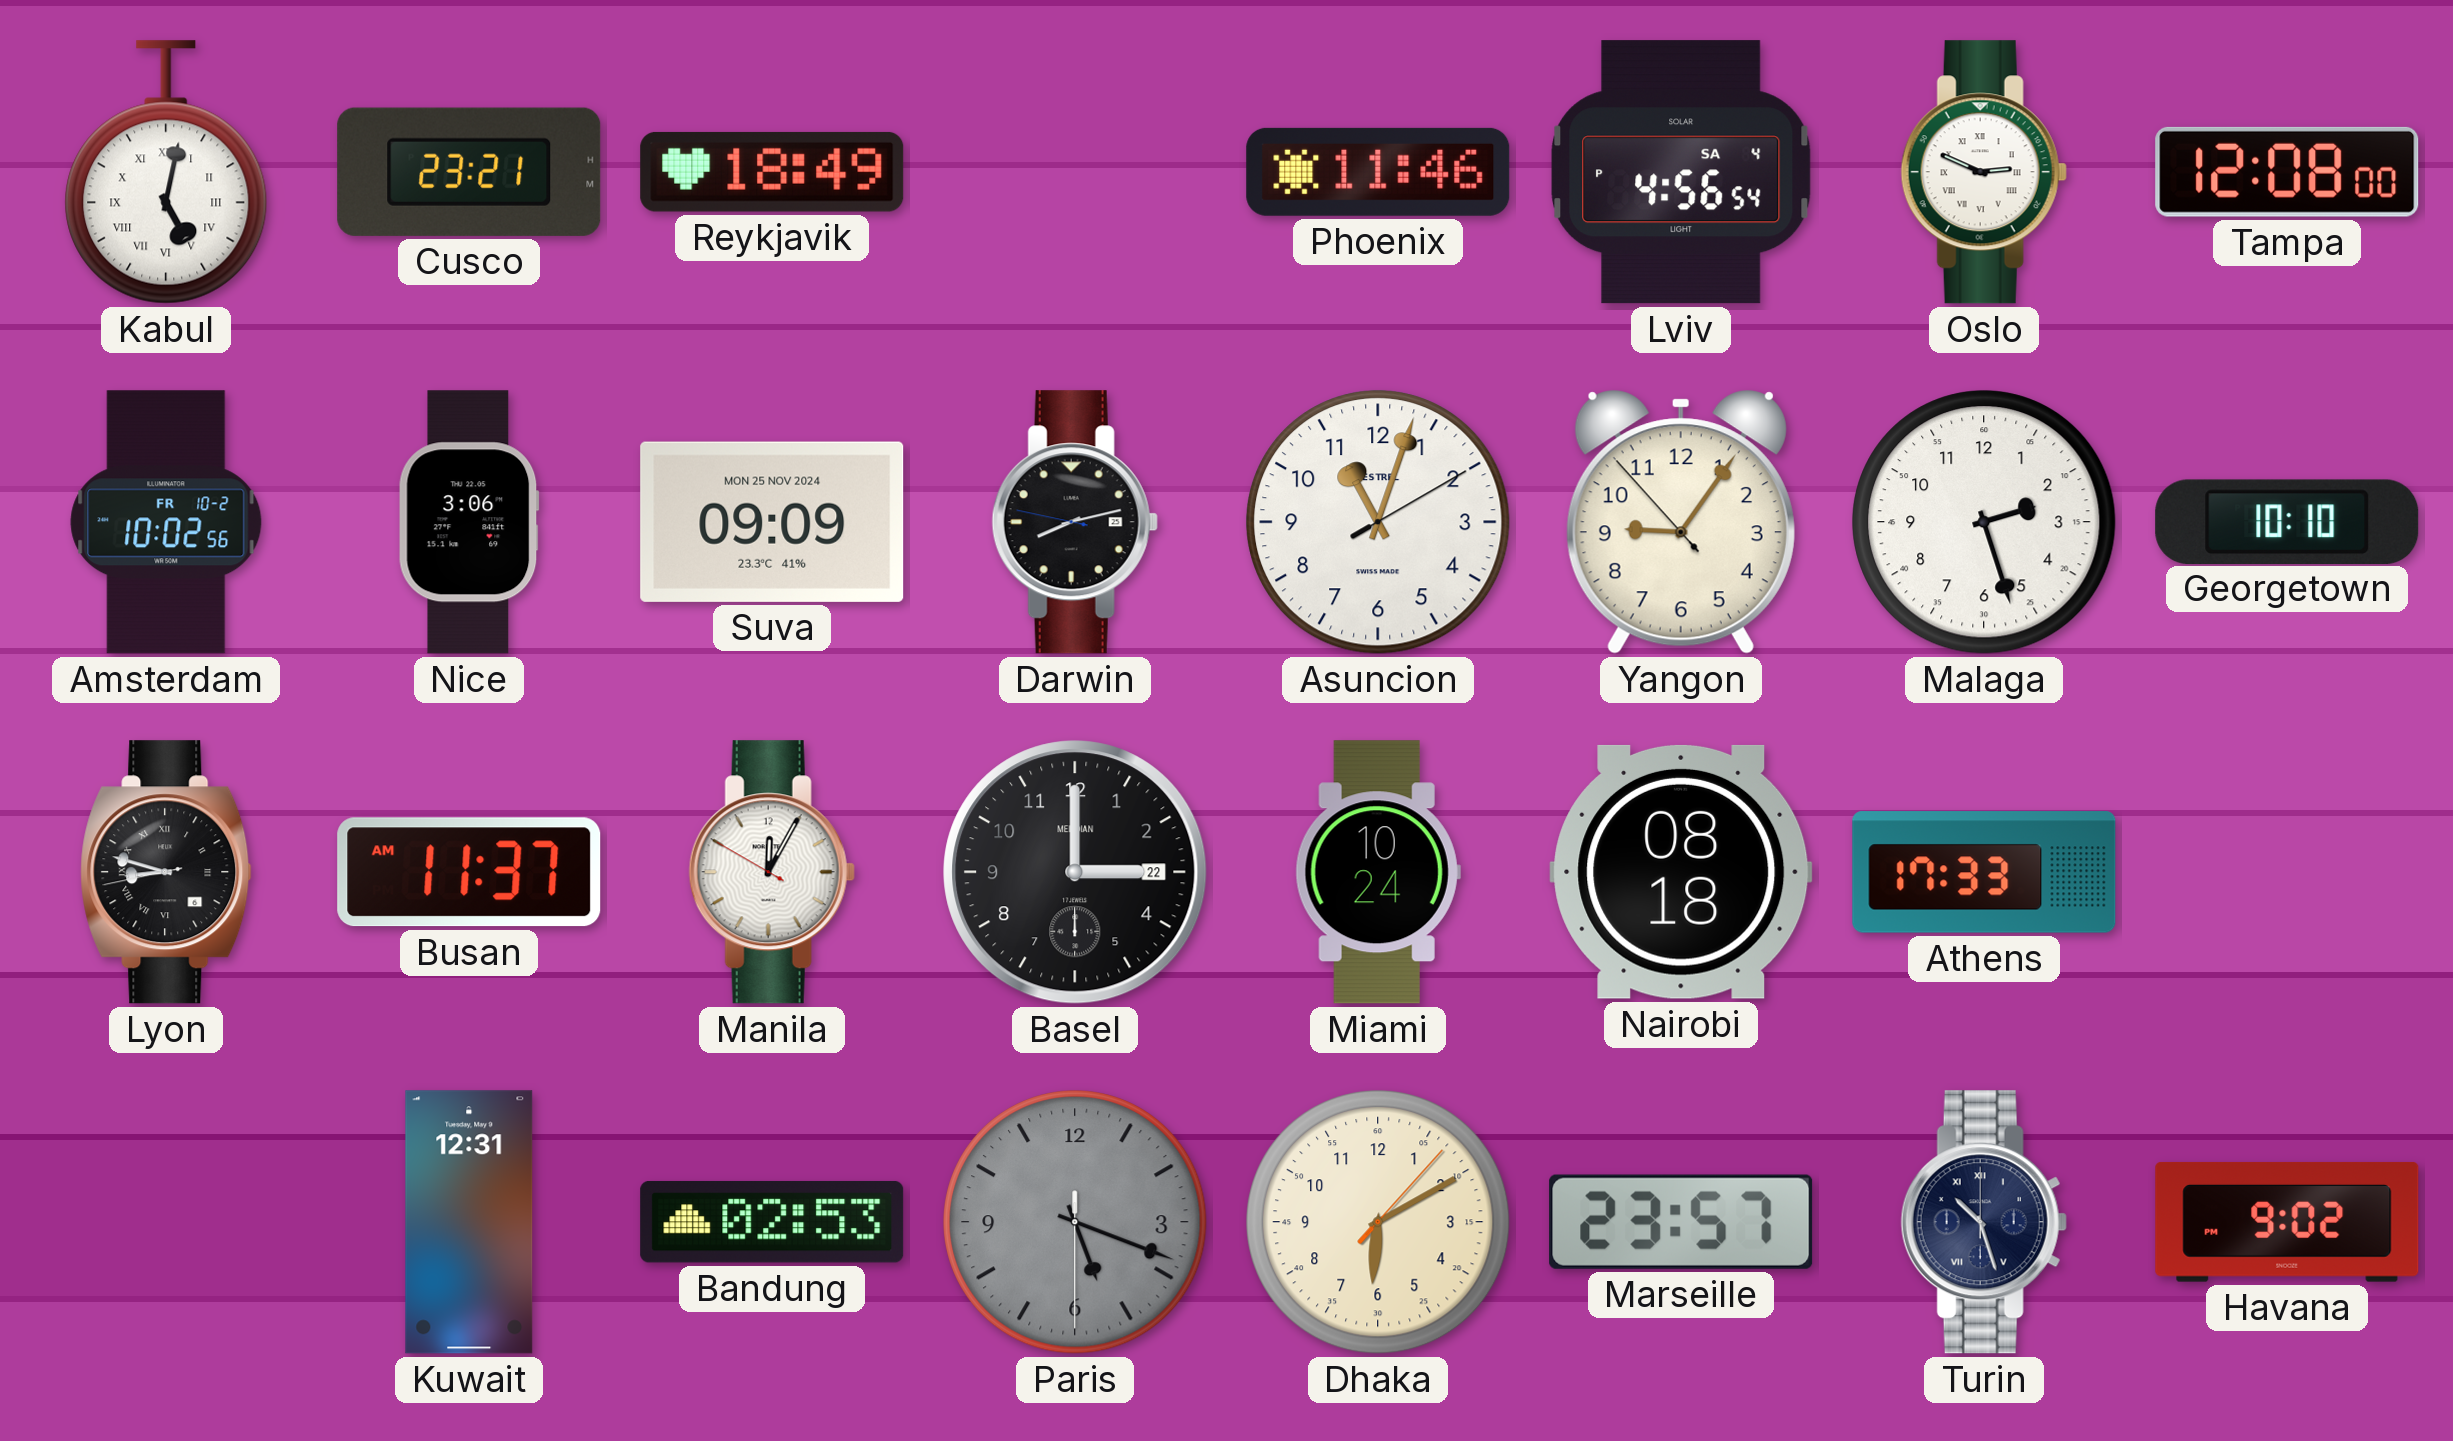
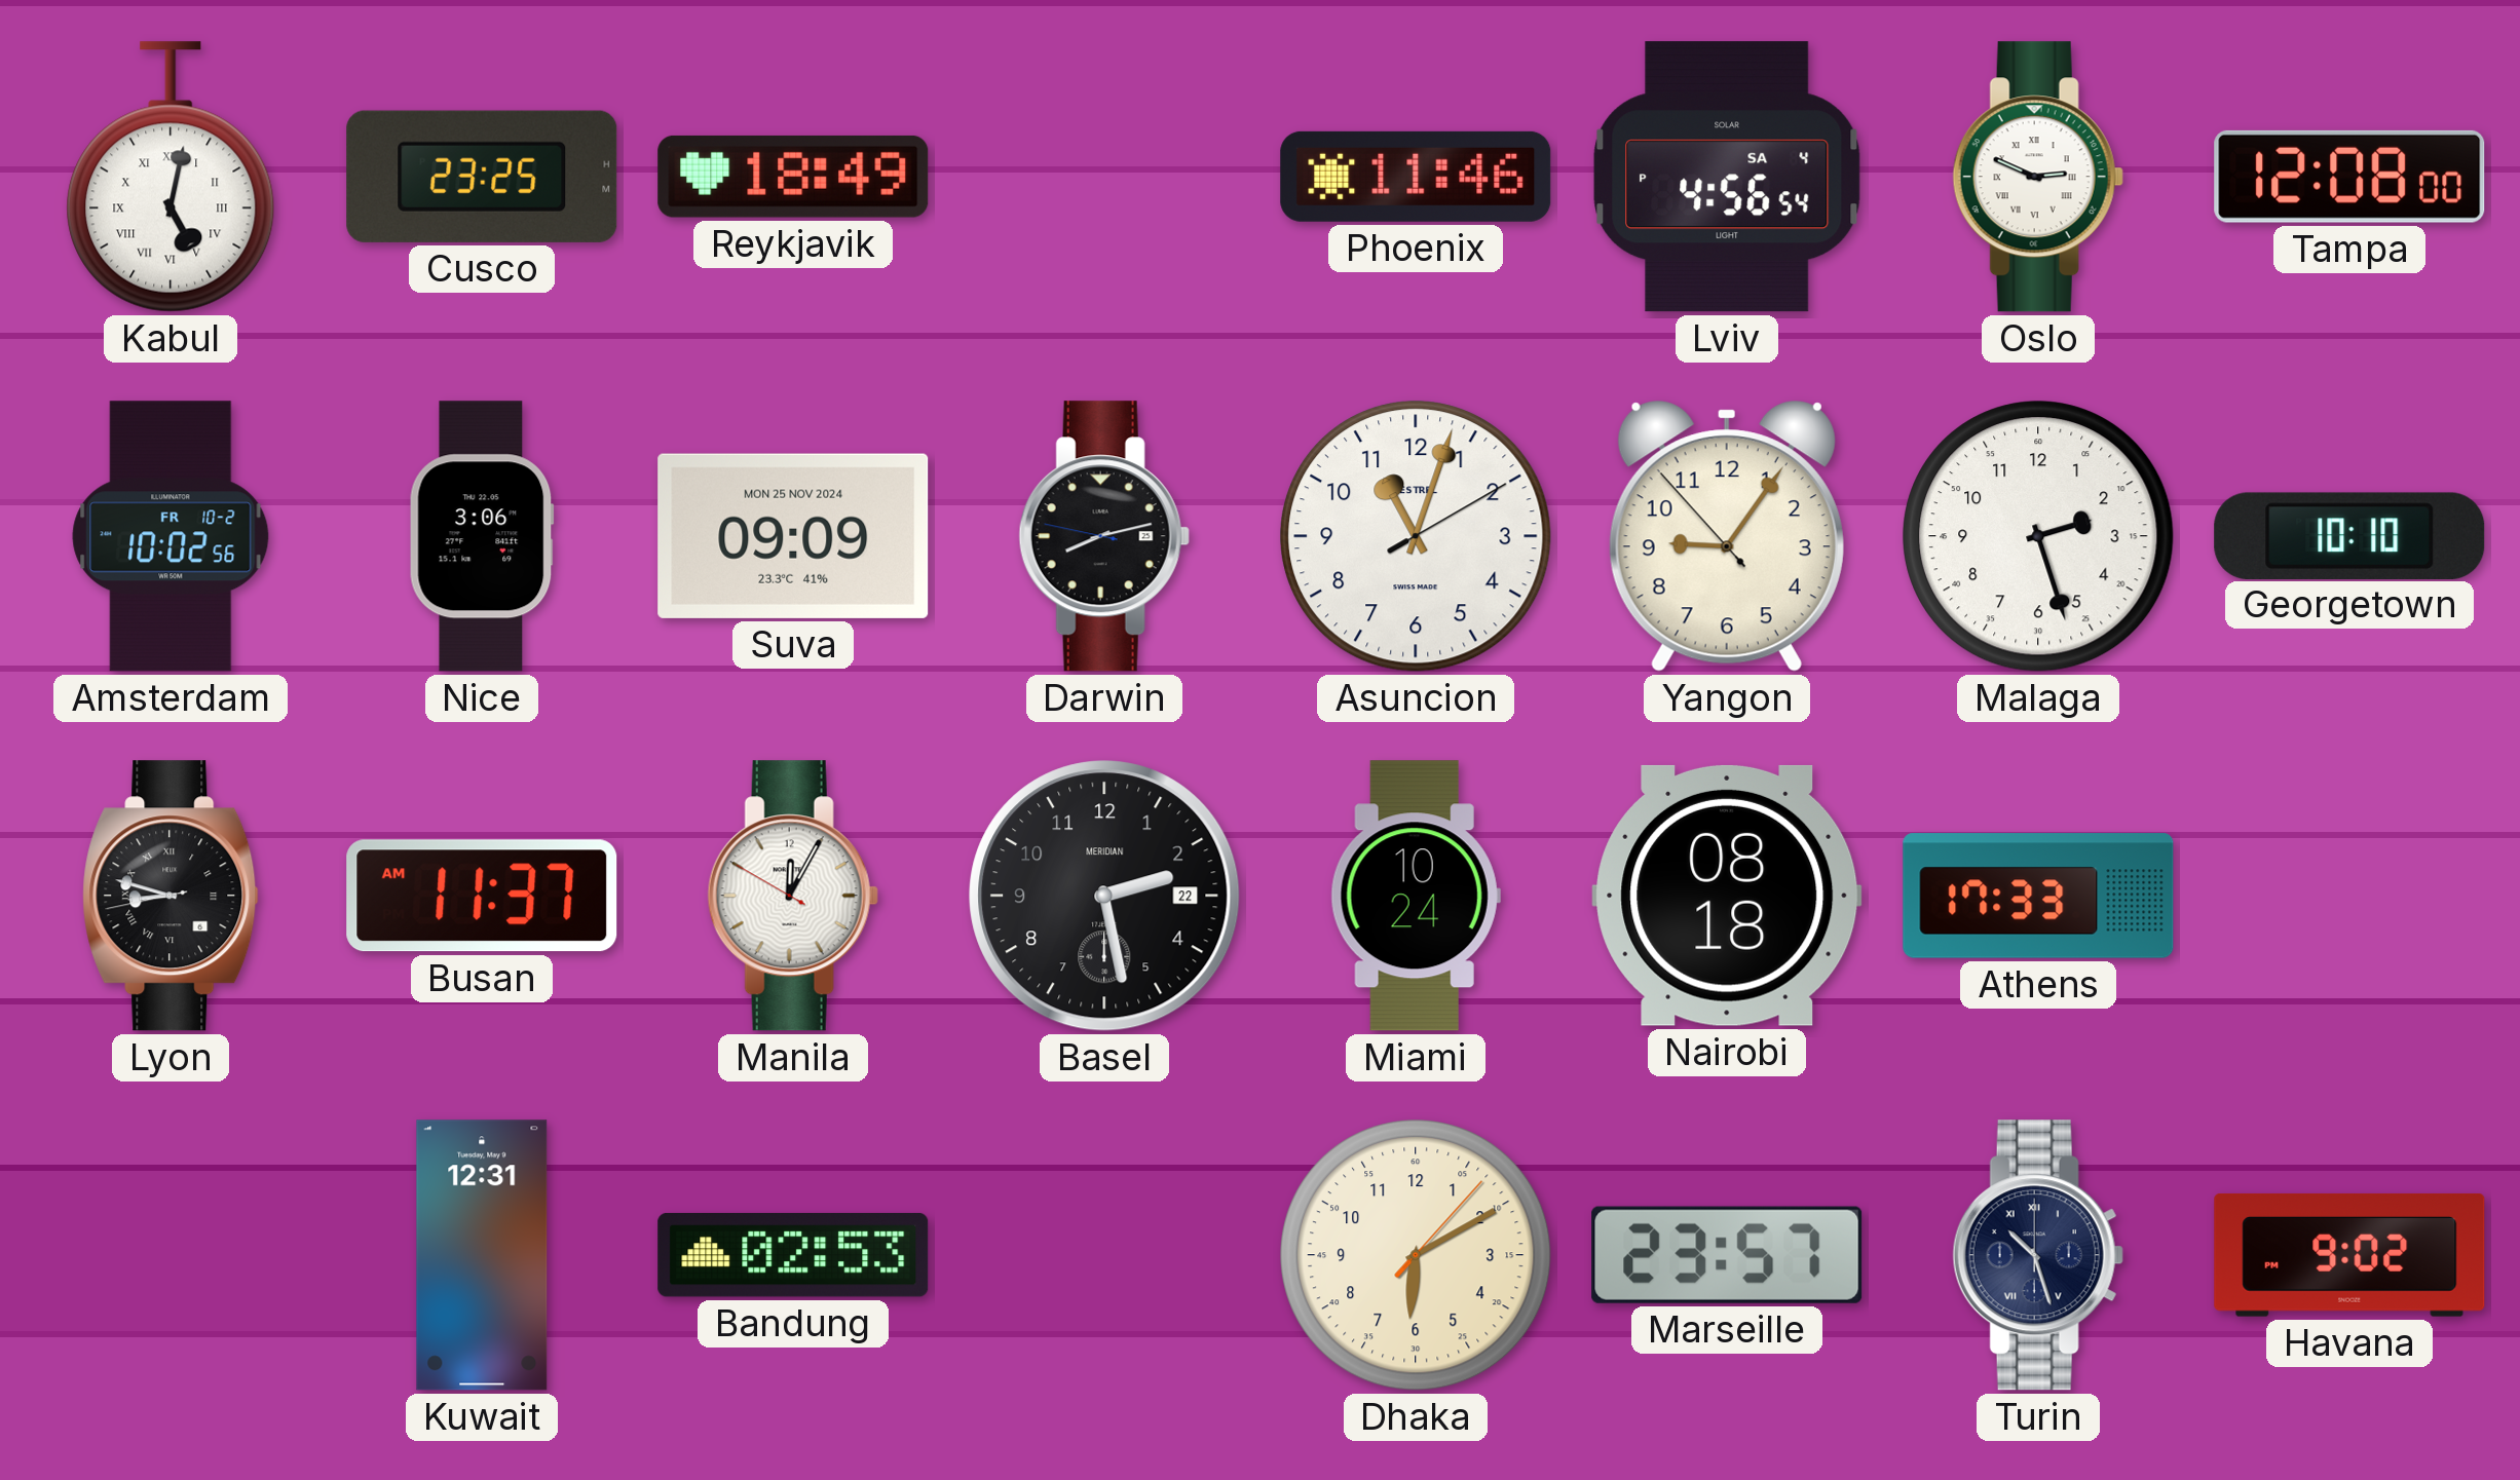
Cusco: 23:21 -> 23:25 (482, 177)
Basel: 3:00 -> 2:28 (1104, 896)
Paris: 5:18 -> none (1075, 1222)
